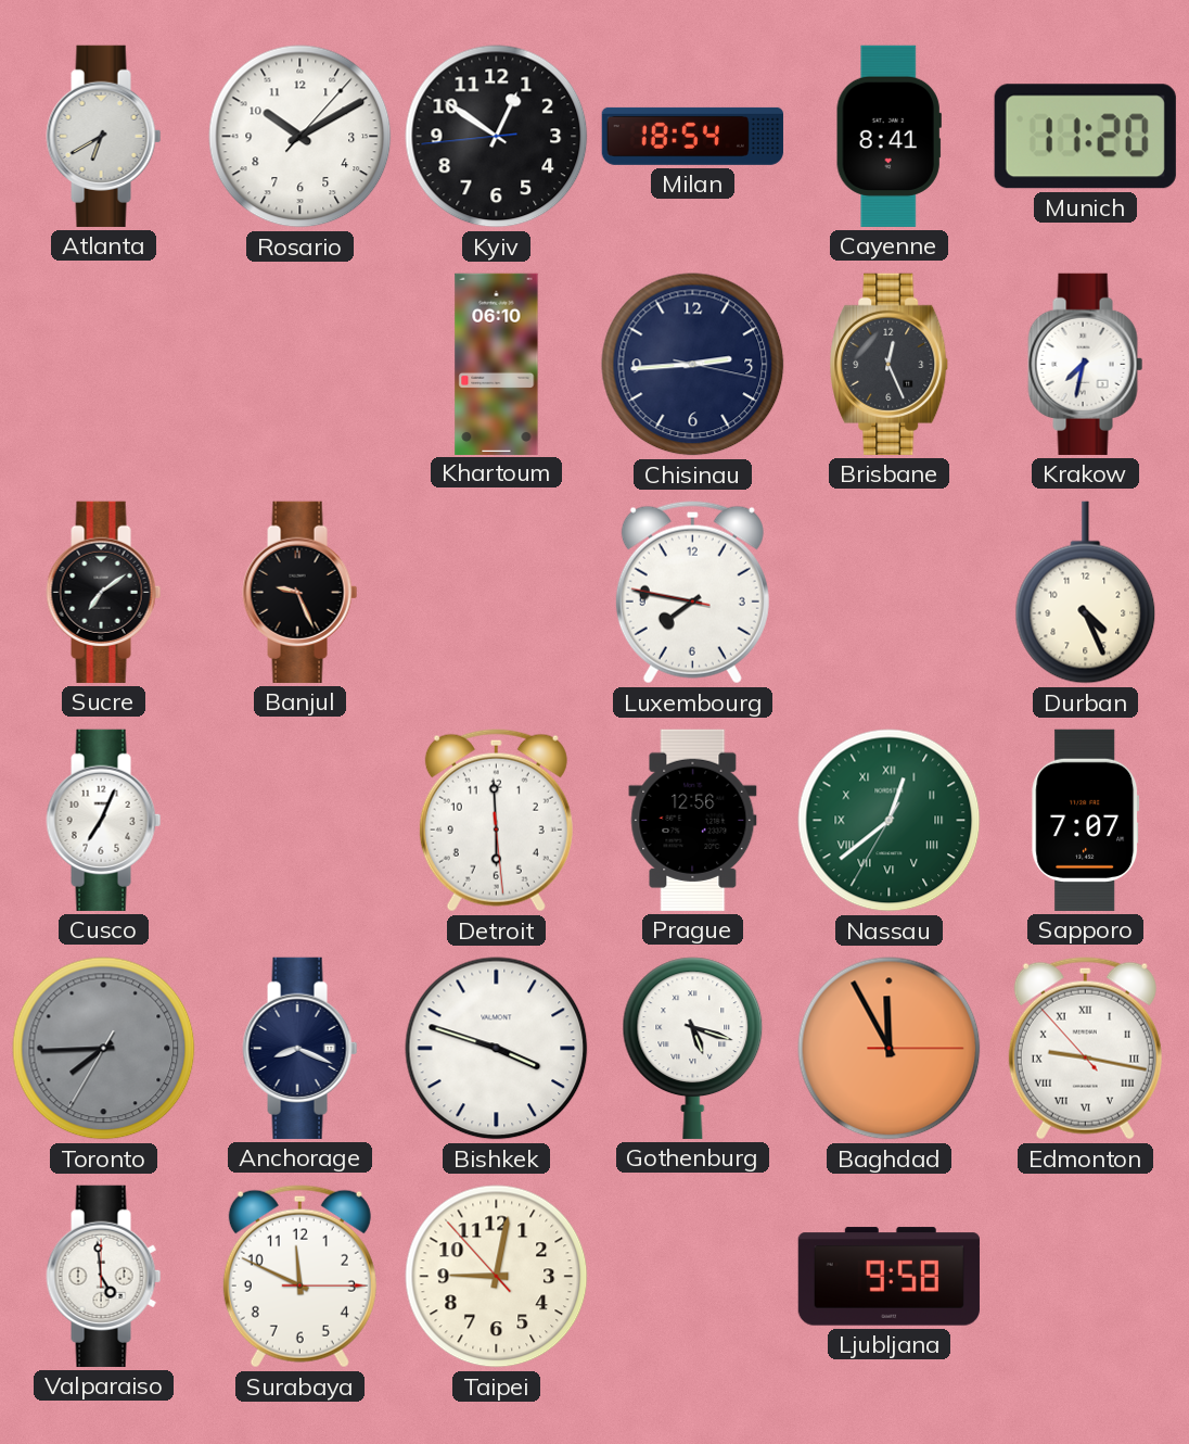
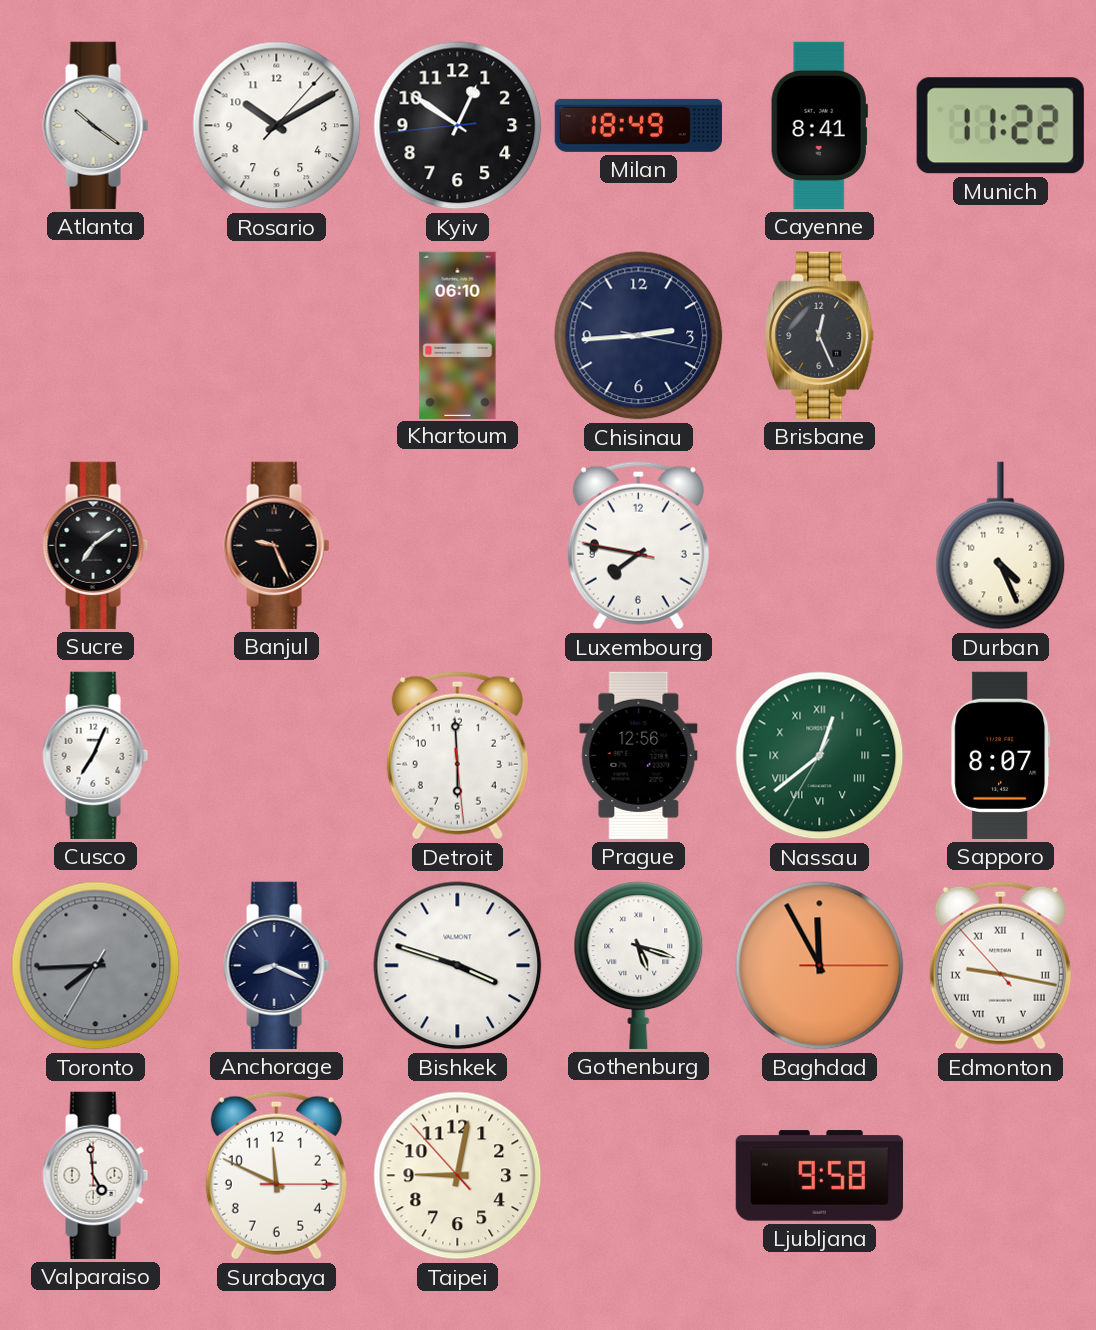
Atlanta: 6:40 -> 10:21 (96, 125)
Milan: 18:54 -> 18:49 (638, 125)
Munich: 11:20 -> 11:22 (1000, 126)
Krakow: 7:32 -> none (1086, 364)
Sapporo: 7:07 -> 8:07 (1001, 755)
